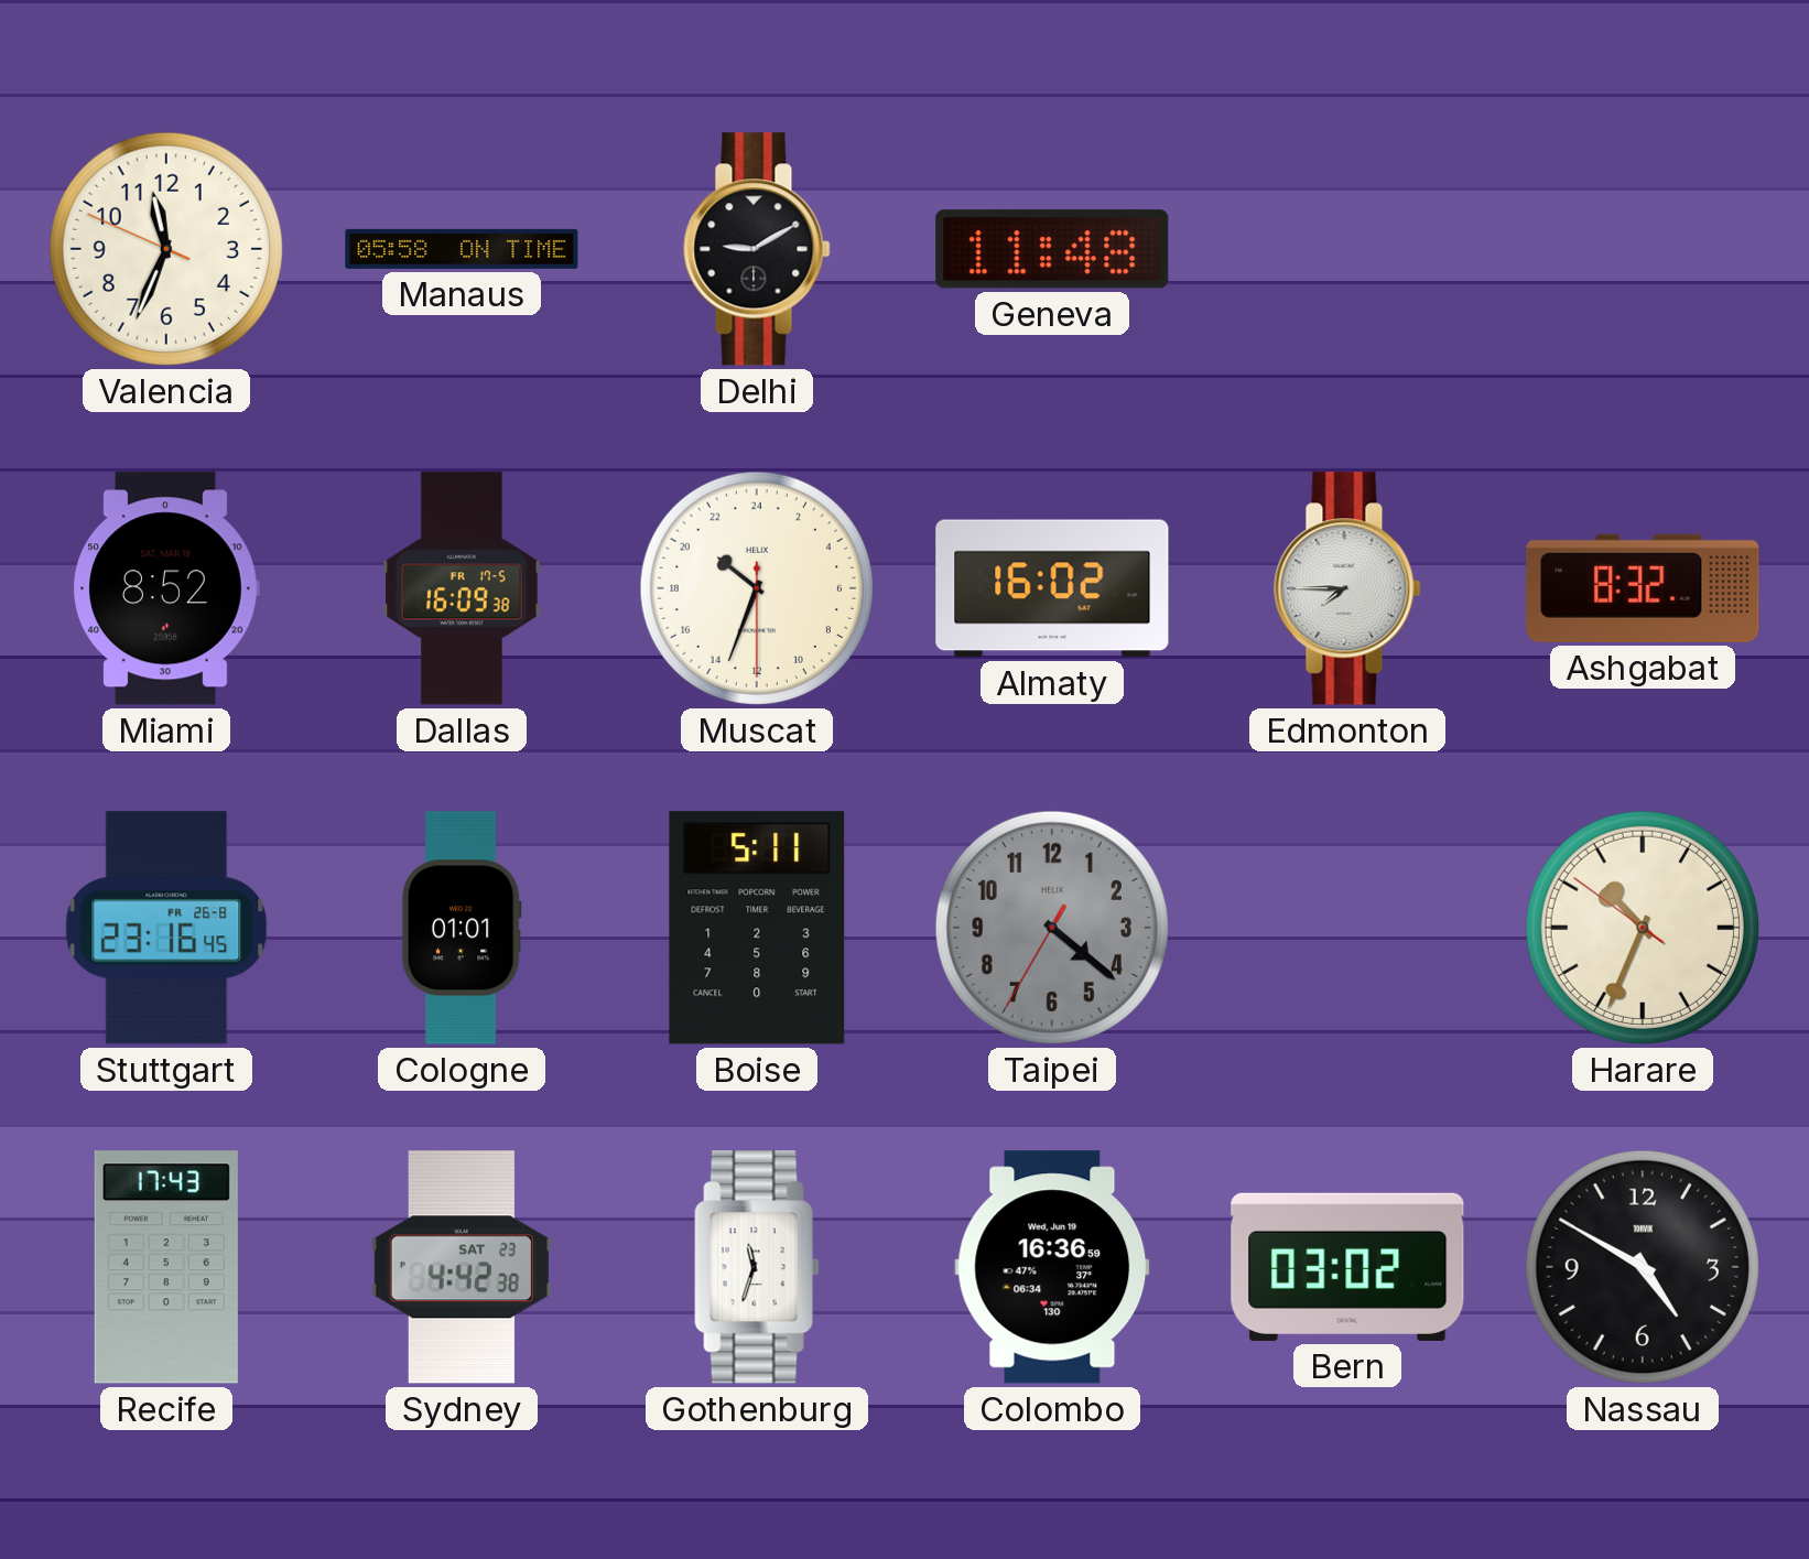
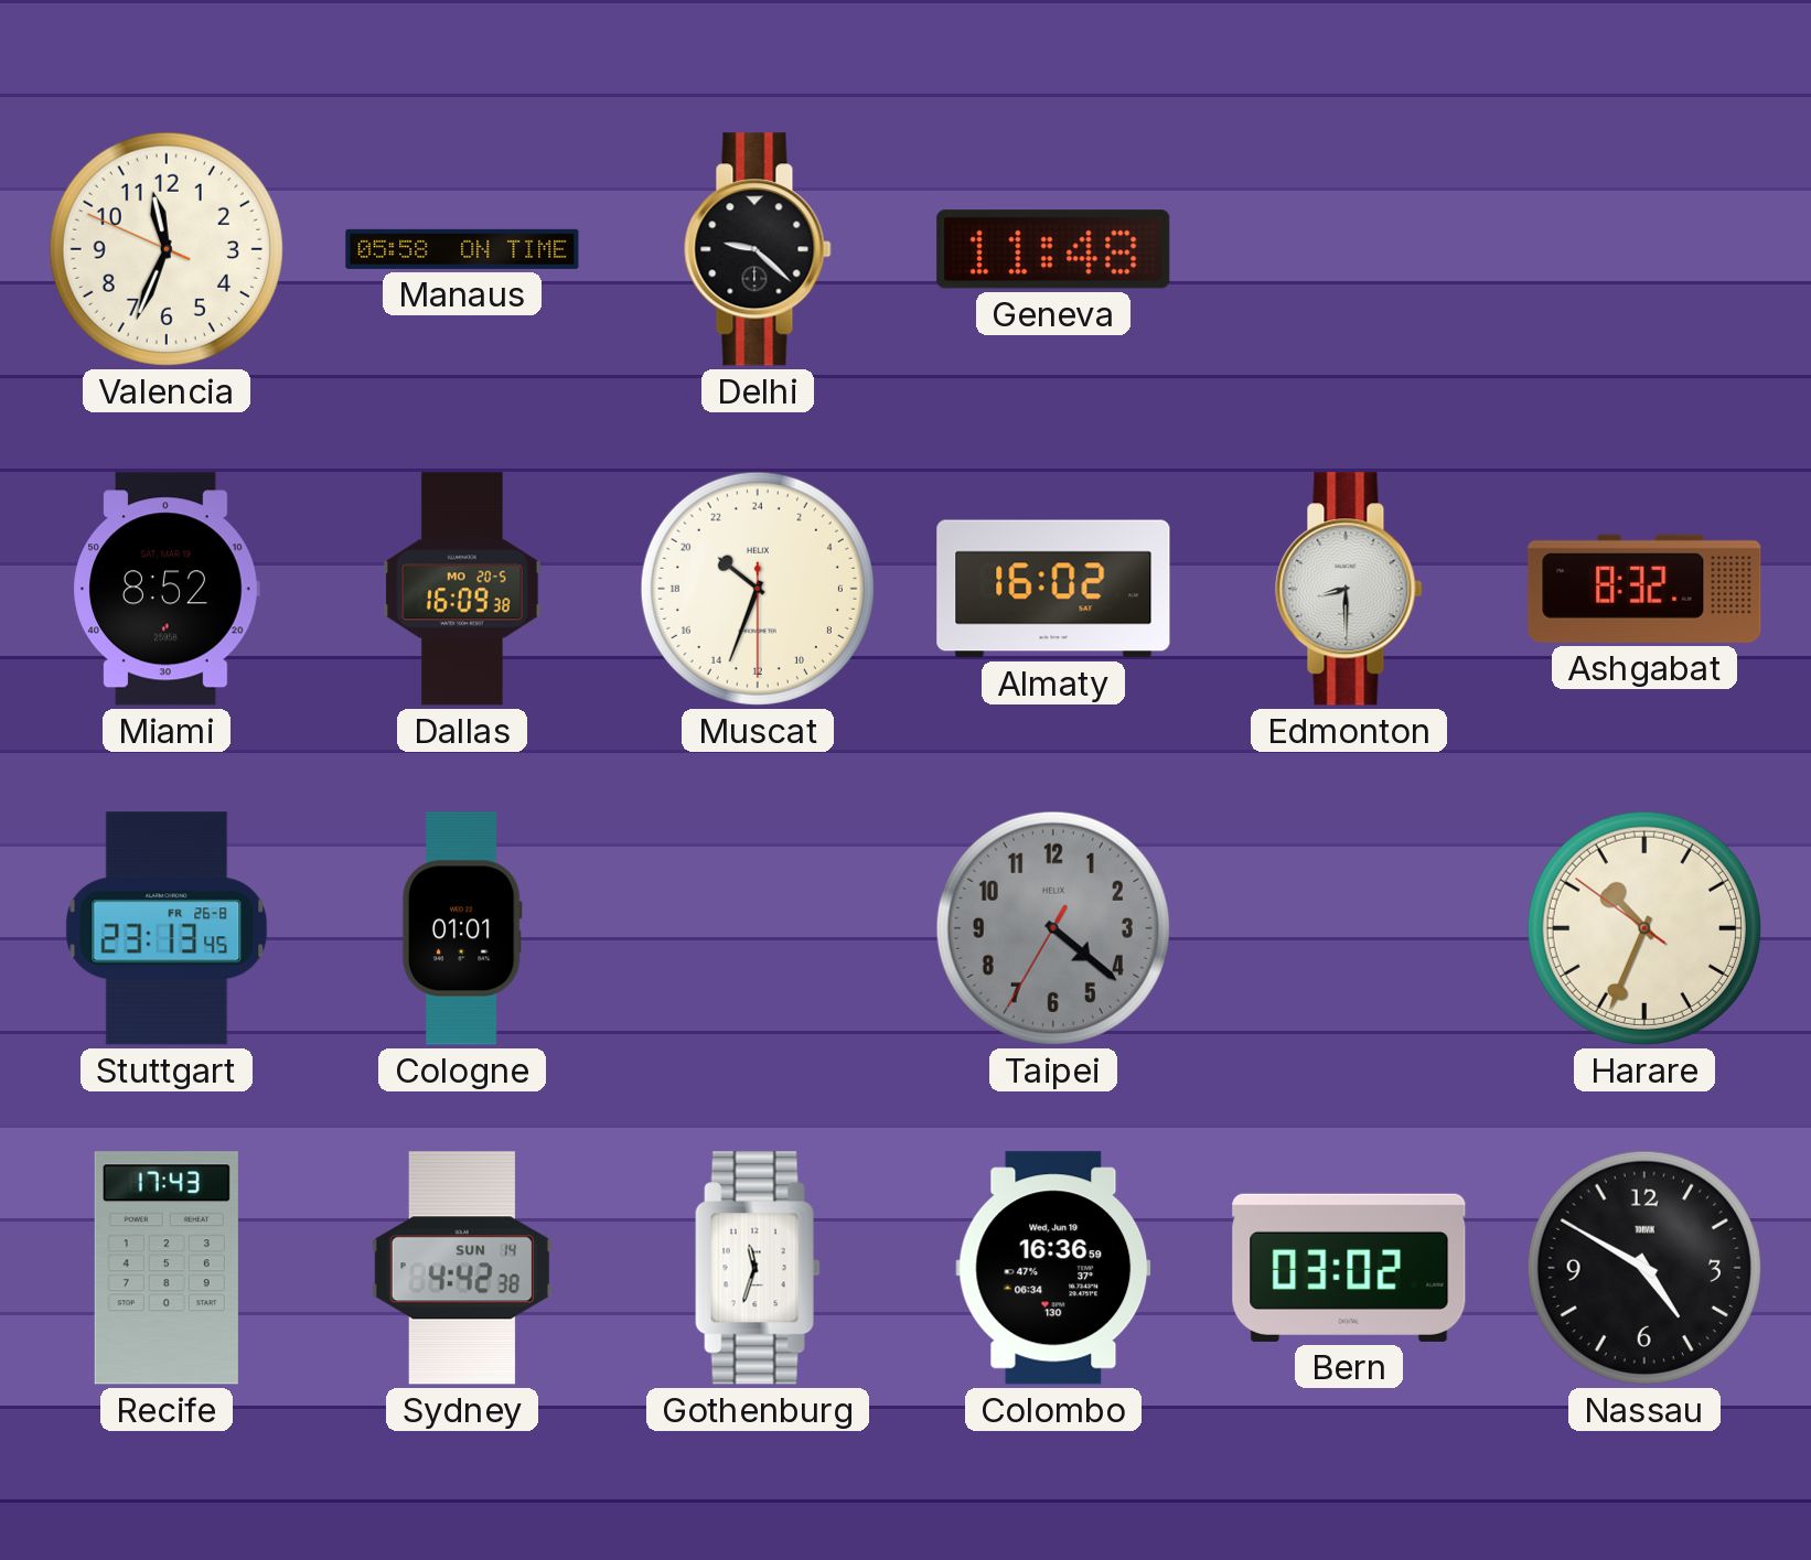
Delhi: 9:10 -> 9:22 (758, 249)
Dallas date: FR 17-5 -> MO 20-5 (462, 589)
Edmonton: 7:45 -> 8:30 (1349, 589)
Stuttgart: 23:16 -> 23:13 (167, 928)
Boise: 5:11 -> none (757, 928)
Sydney date: SAT 23 -> SUN 14 (462, 1268)
